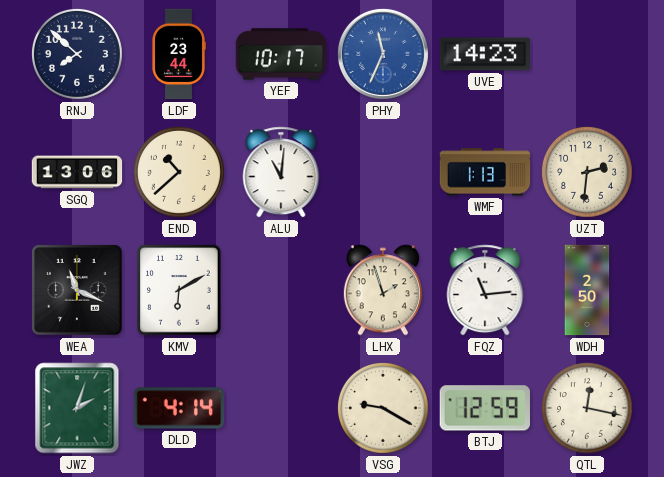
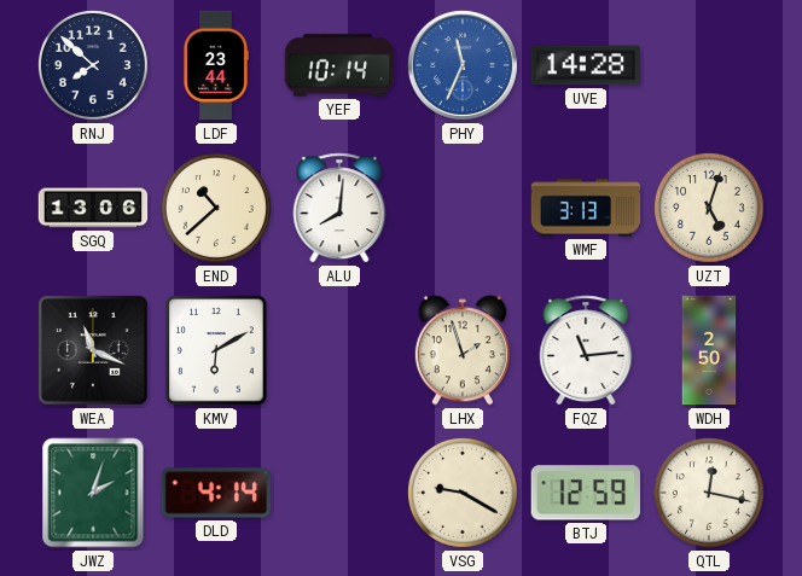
YEF: 10:17 -> 10:14 (339, 65)
UVE: 14:23 -> 14:28 (585, 65)
ALU: 11:01 -> 8:01 (339, 208)
WMF: 1:13 -> 3:13 (586, 208)
UZT: 2:31 -> 5:03 (709, 208)
